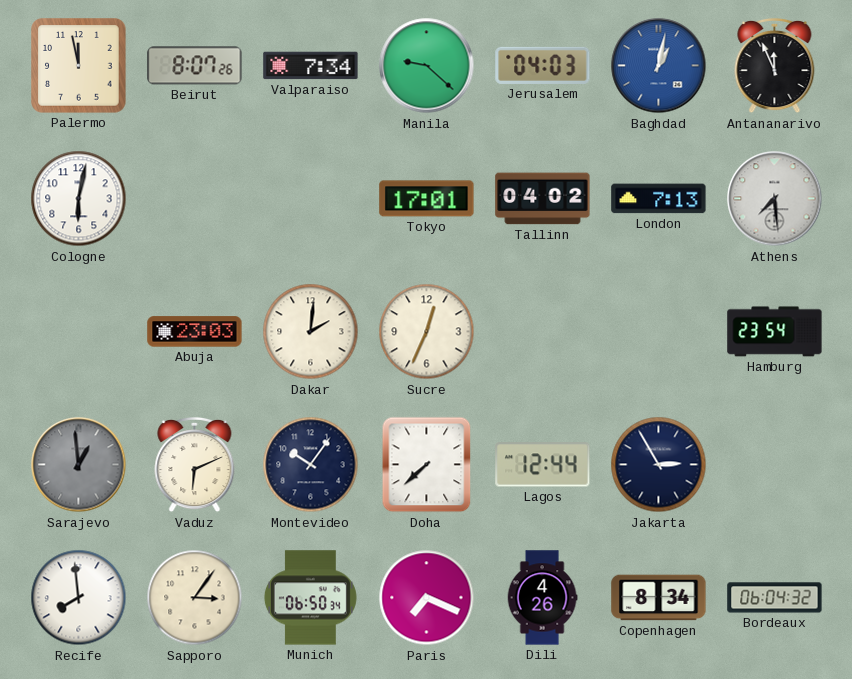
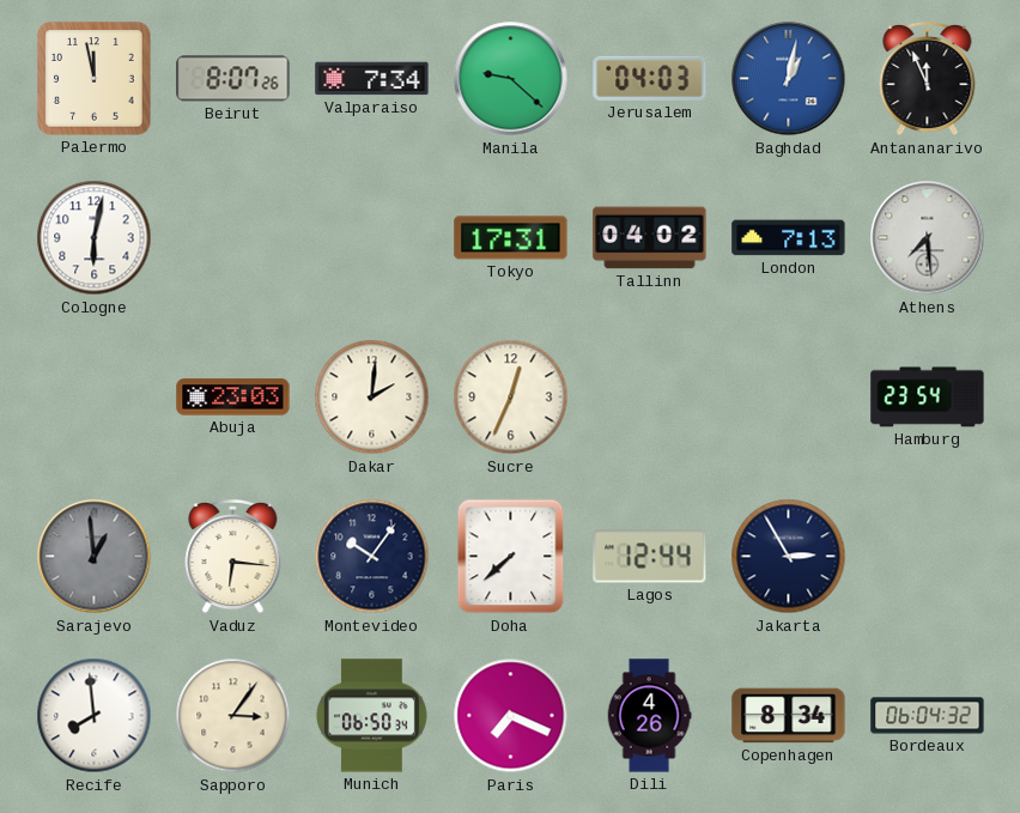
Tokyo: 17:01 -> 17:31 (511, 238)
Vaduz: 6:11 -> 6:16 (233, 557)
